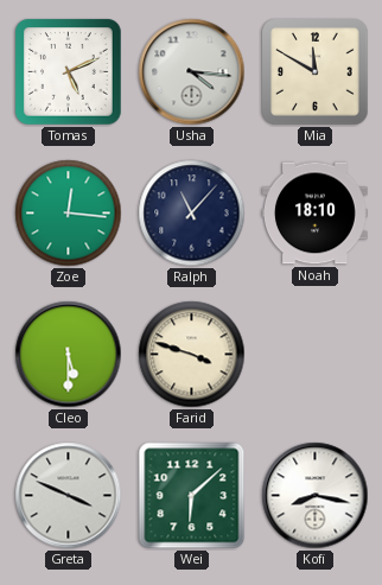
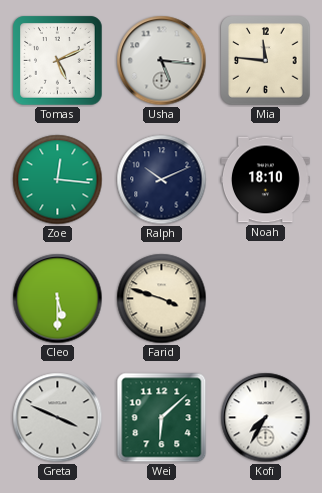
Usha: 4:16 -> 5:16 (162, 61)
Mia: 11:50 -> 11:46 (266, 61)
Ralph: 11:07 -> 10:11 (162, 180)
Kofi: 8:17 -> 7:35 (266, 418)
